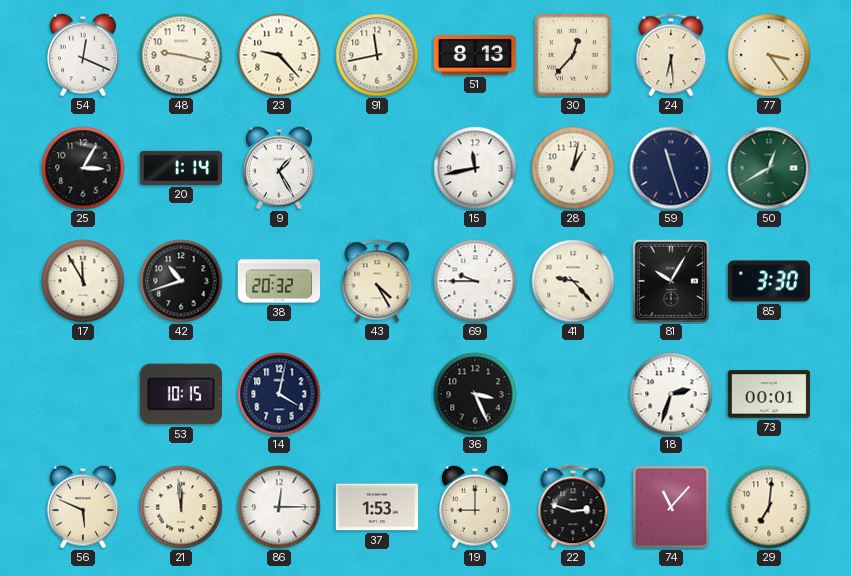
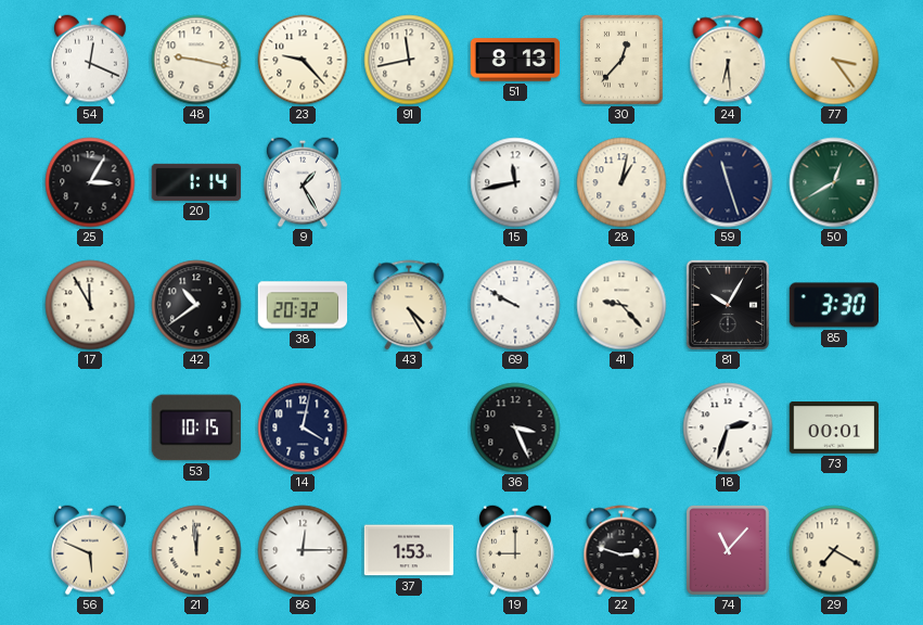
42: 10:42 -> 10:39 (196, 305)
69: 9:45 -> 9:50 (515, 305)
29: 7:01 -> 7:20 (834, 550)
